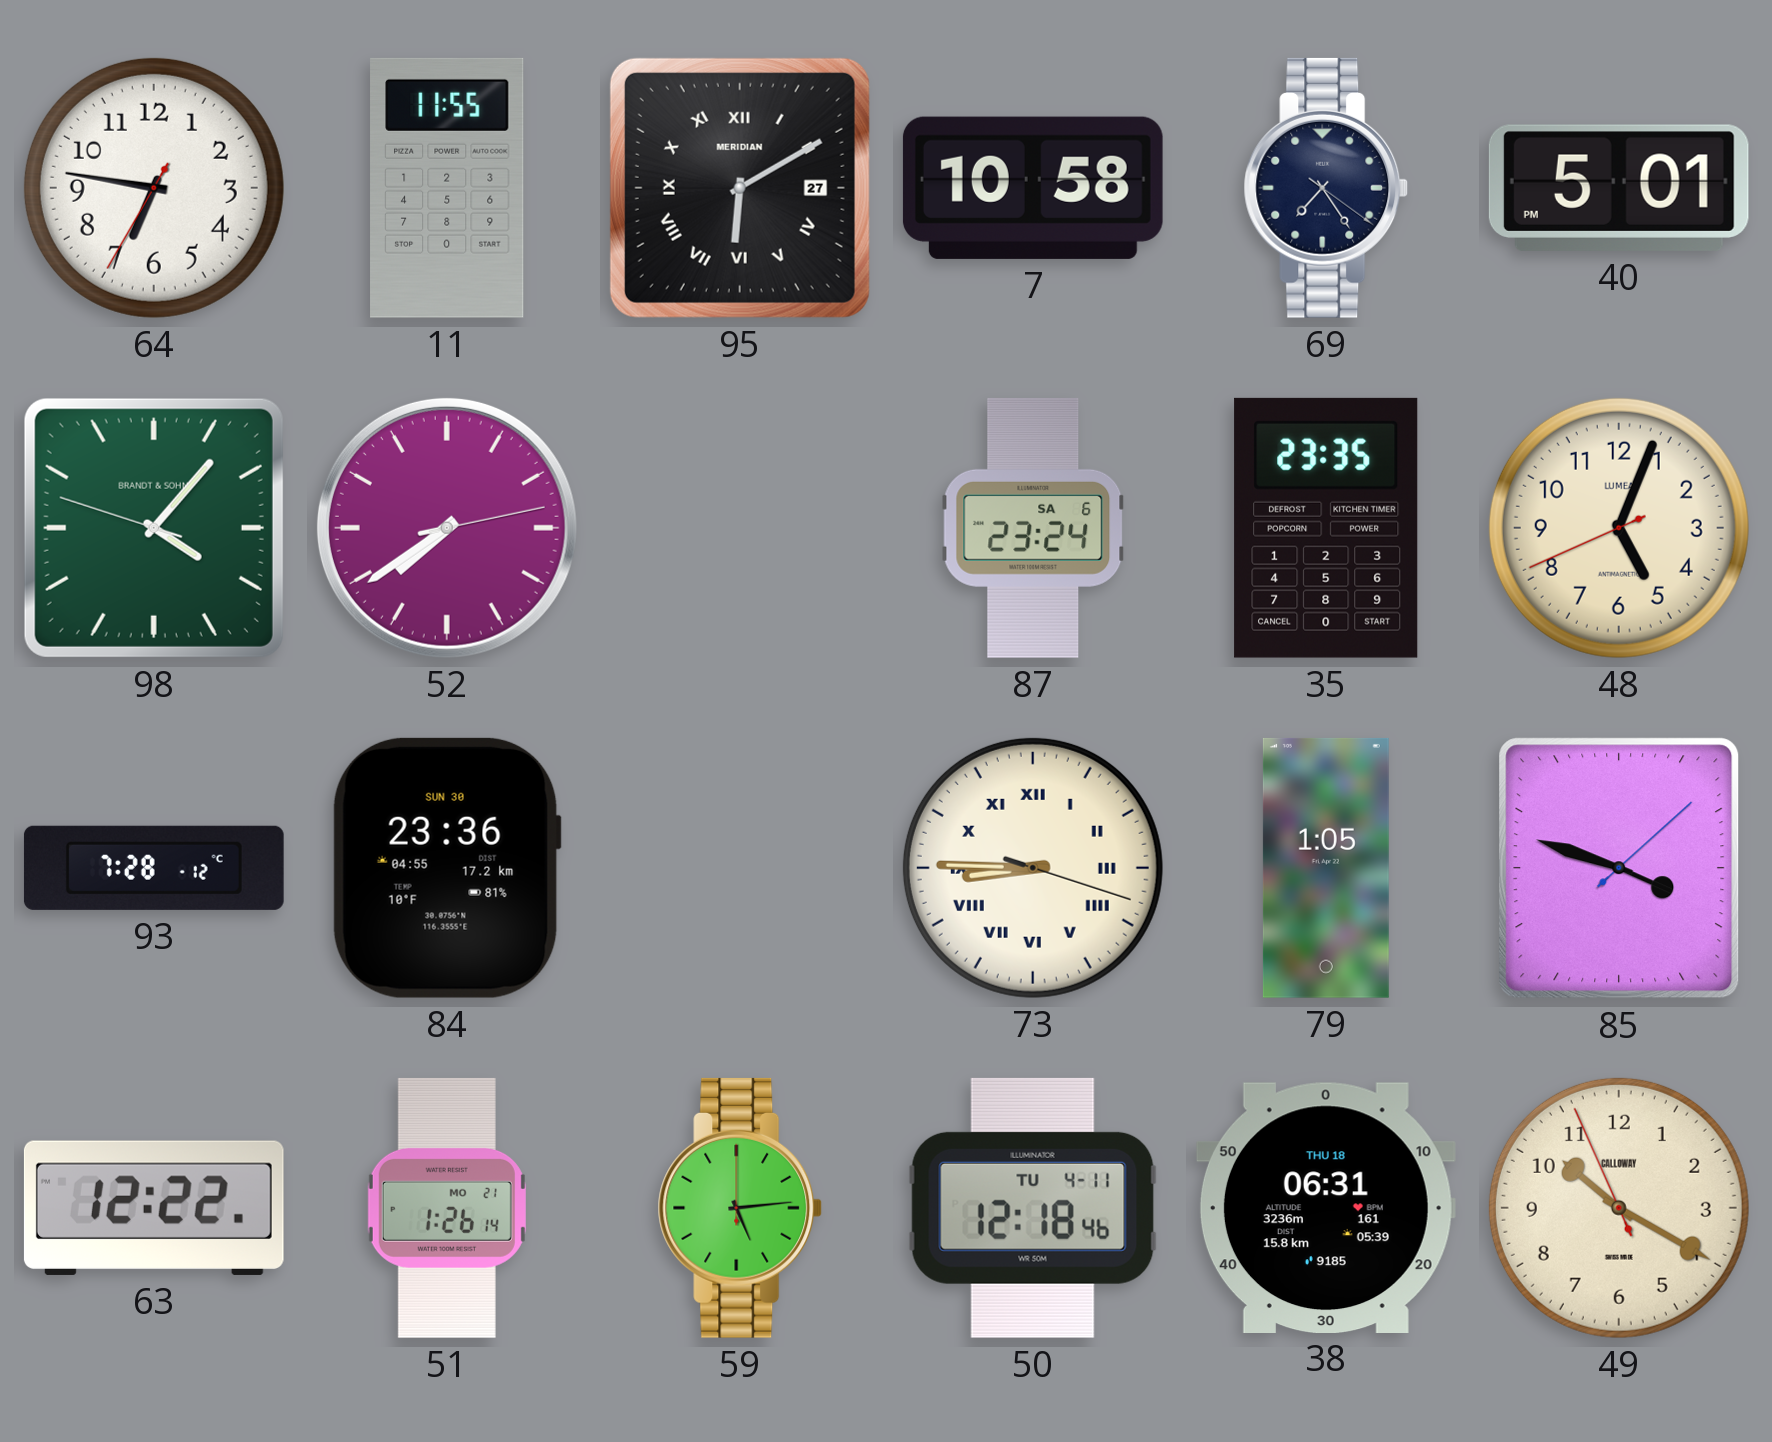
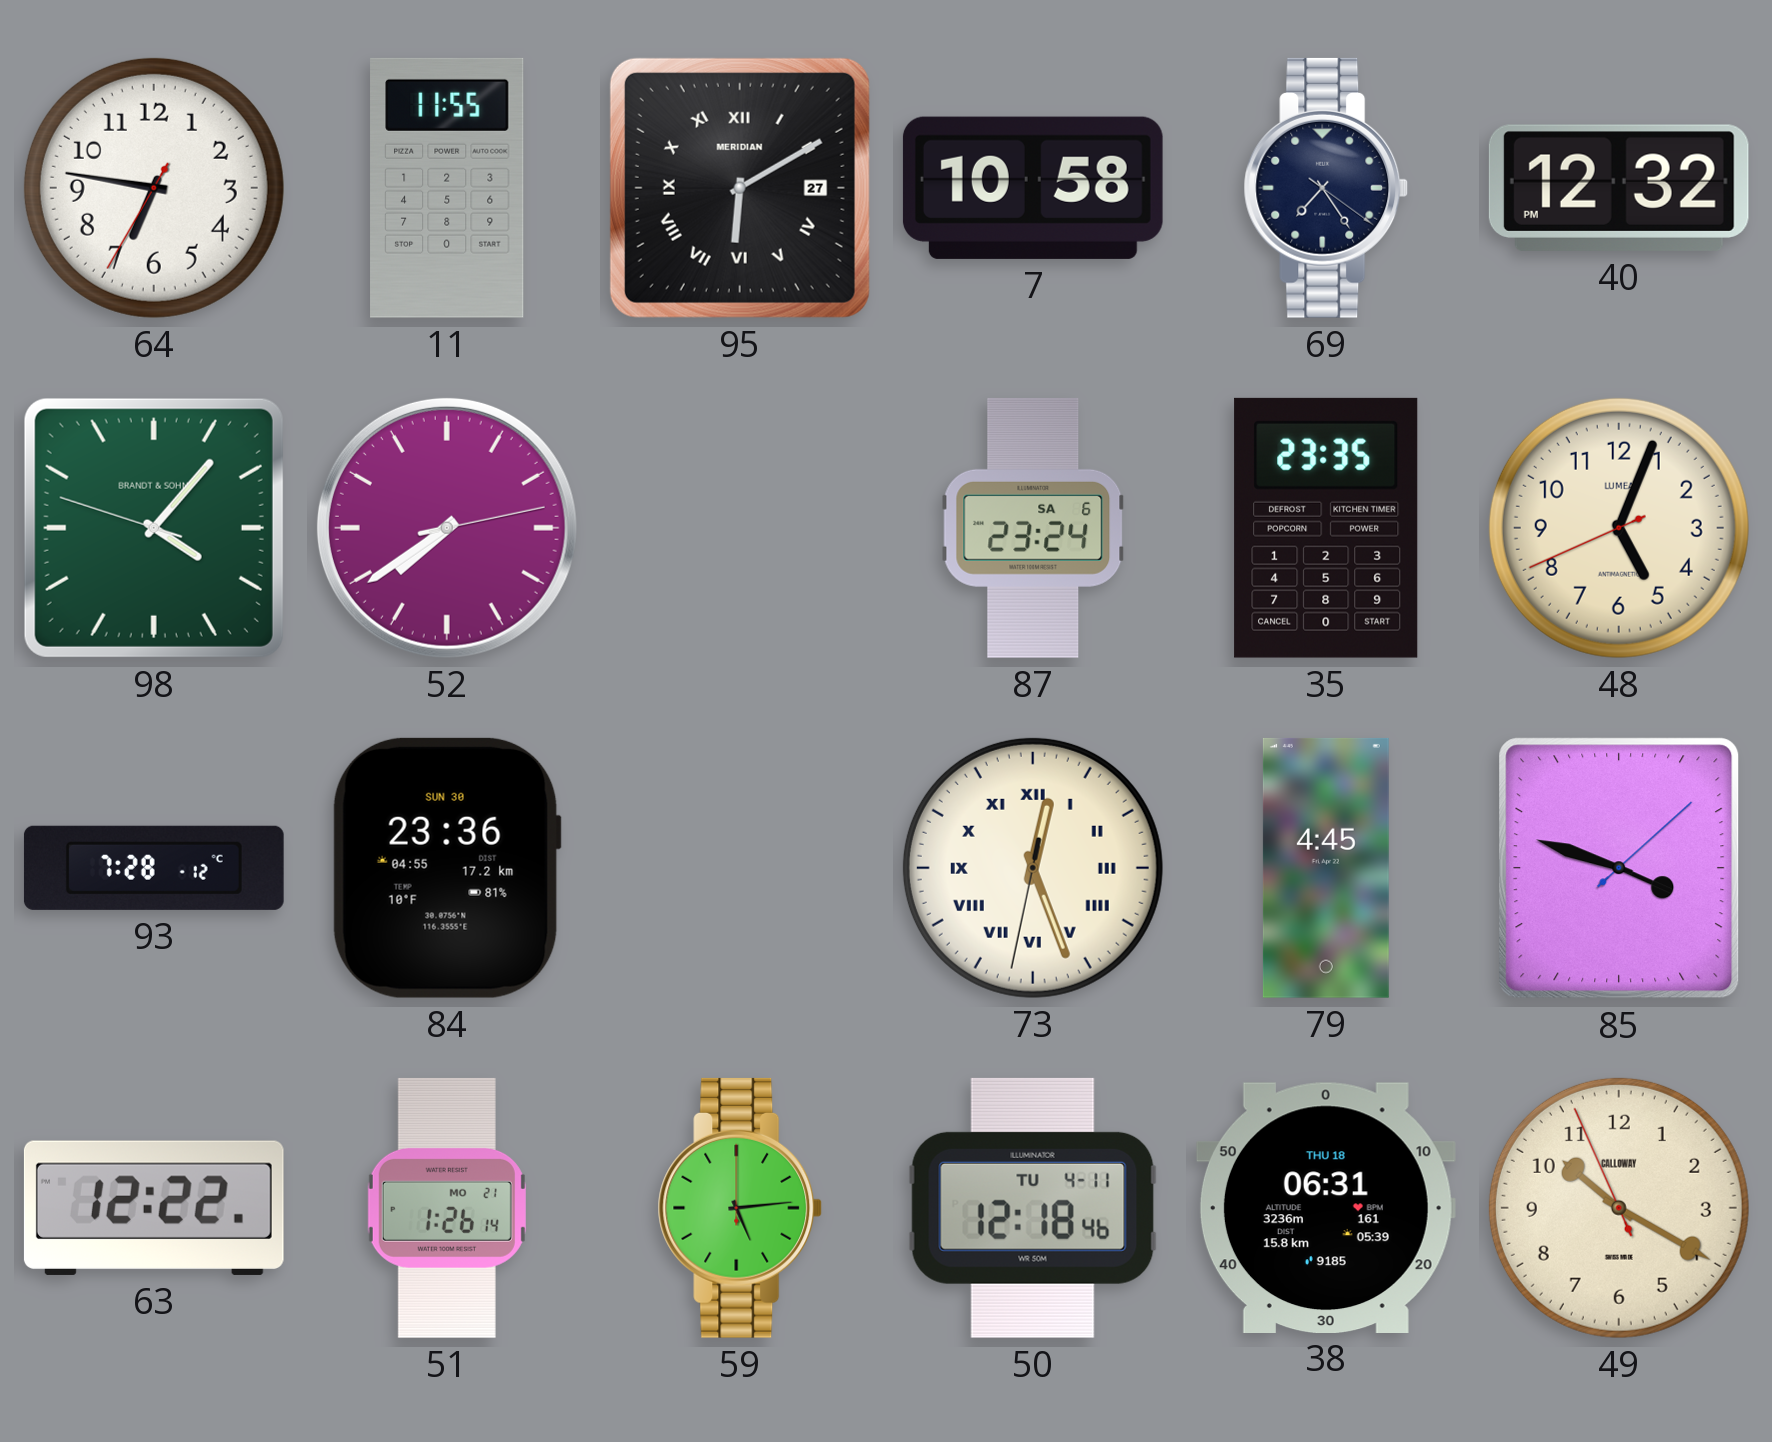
40: 5:01 -> 12:32 (1619, 188)
73: 8:45 -> 12:26 (1033, 868)
79: 1:05 -> 4:45 (1326, 868)
